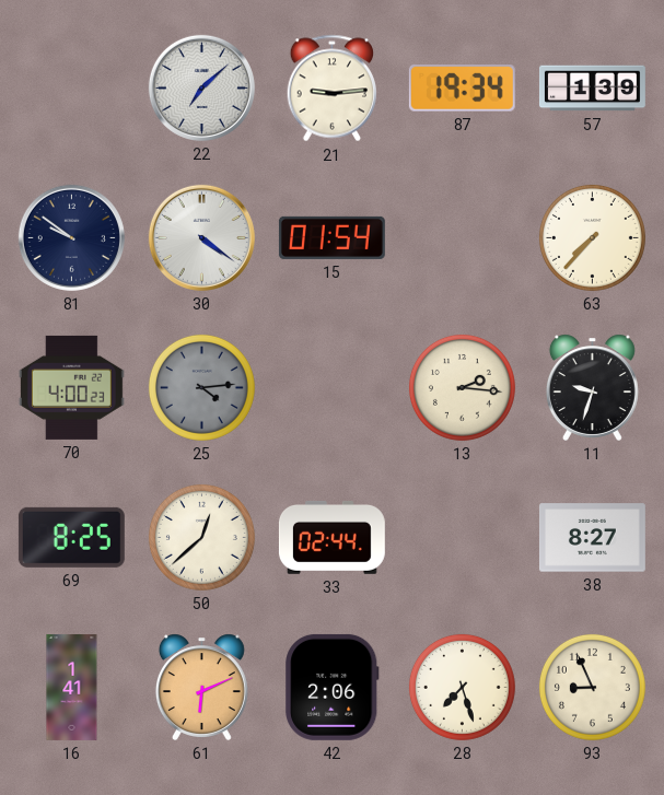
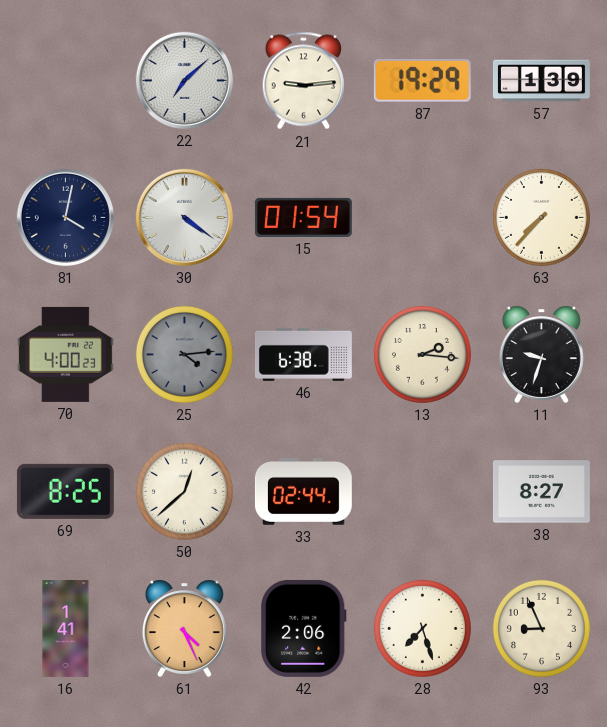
87: 19:34 -> 19:29 (422, 81)
81: 9:51 -> 4:02 (65, 217)
46: none -> 6:38 (303, 354)
61: 6:11 -> 4:26 (184, 628)
